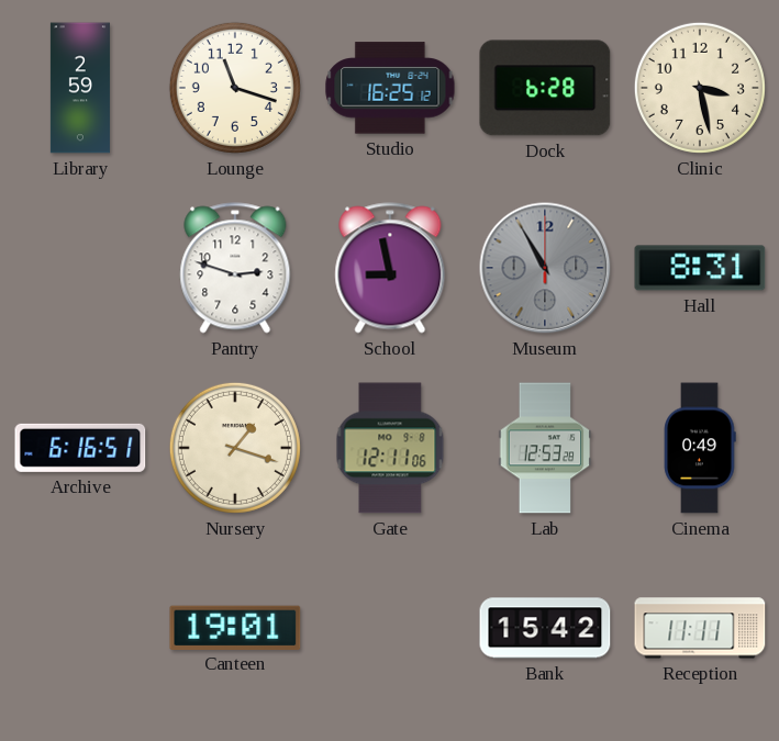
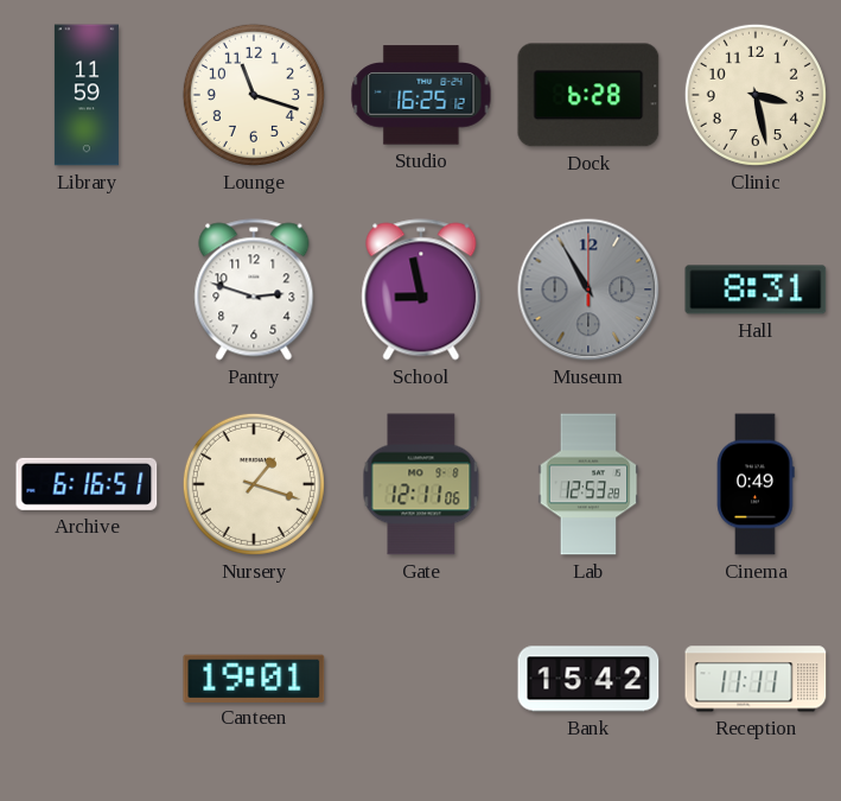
Library: 2:59 -> 11:59 (87, 95)
